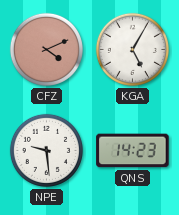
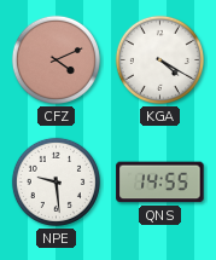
KGA: 5:05 -> 4:20 (159, 59)
QNS: 14:23 -> 14:55 (160, 183)
